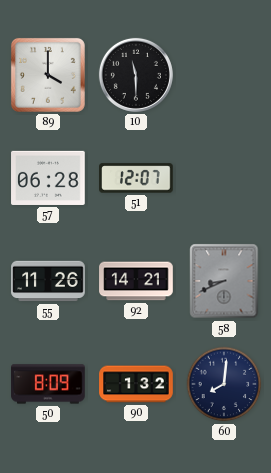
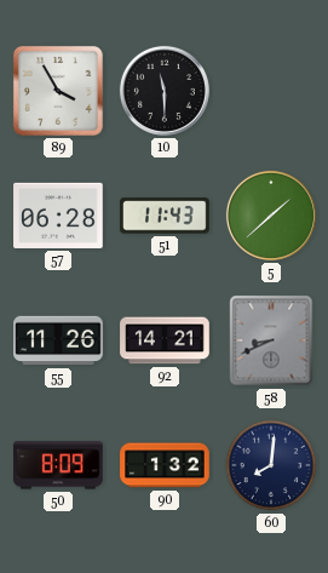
89: 4:00 -> 3:55 (58, 91)
51: 12:07 -> 11:43 (165, 216)
5: none -> 1:38 (271, 216)
